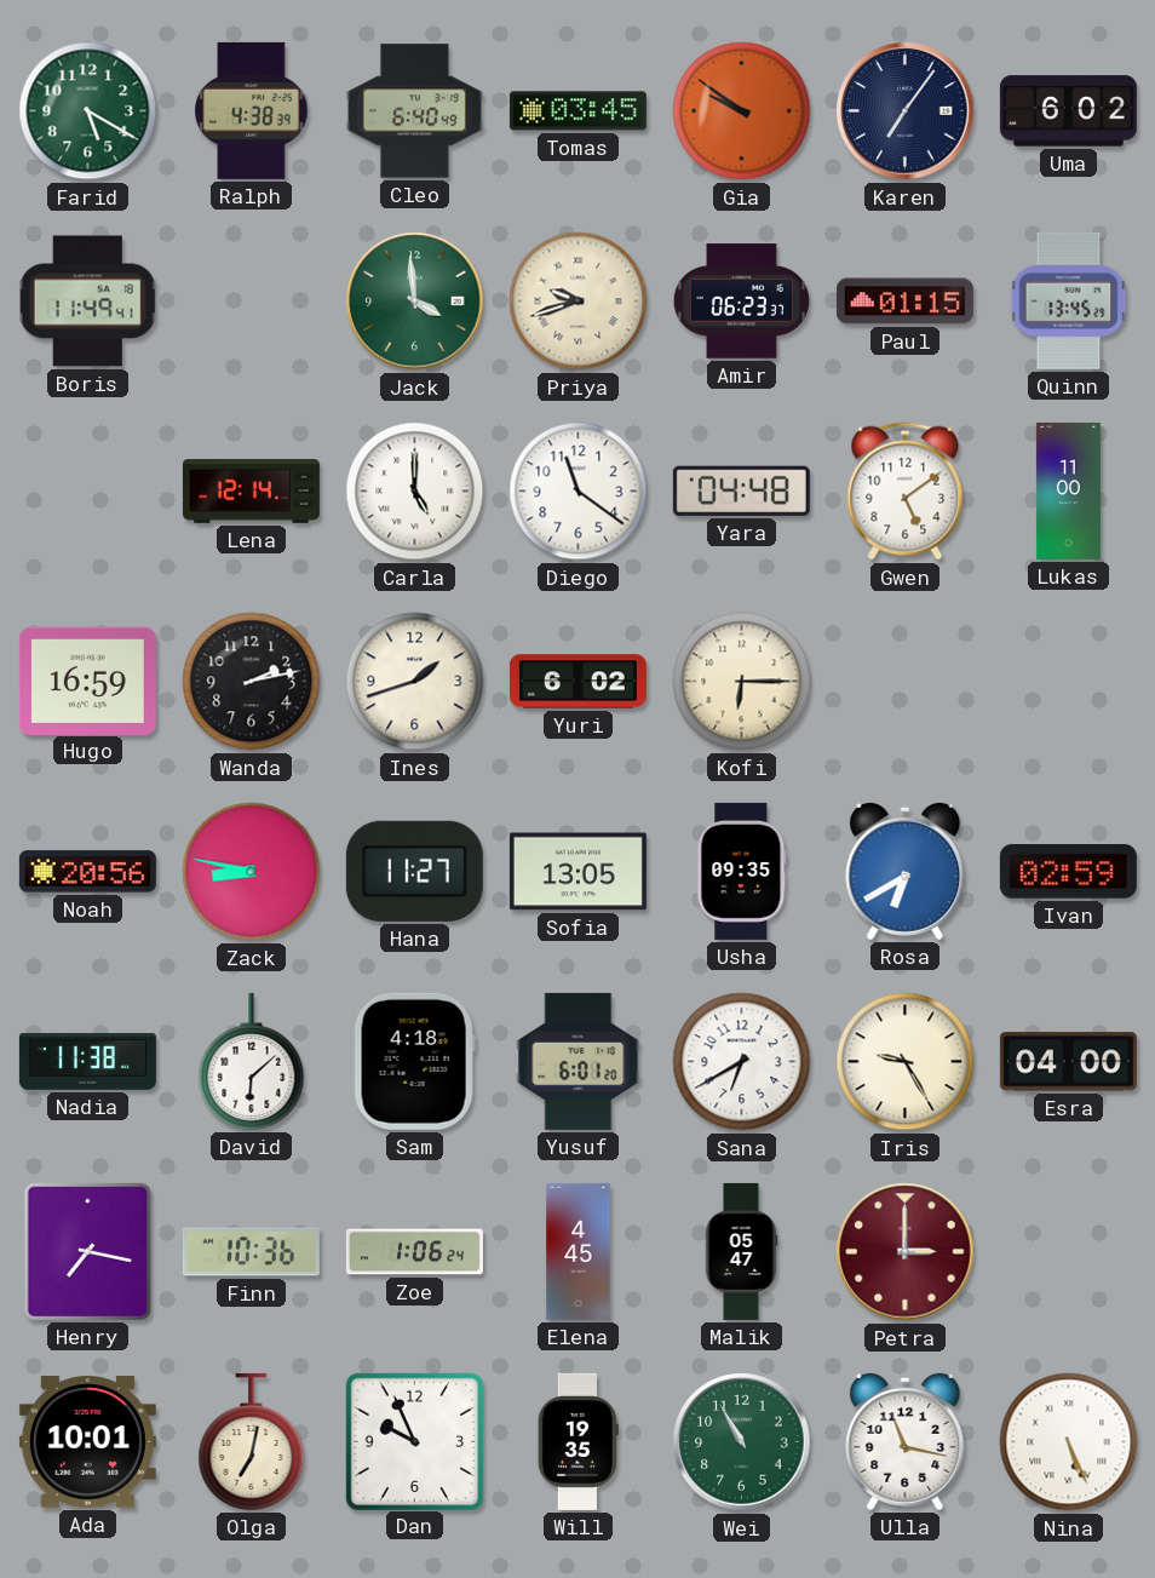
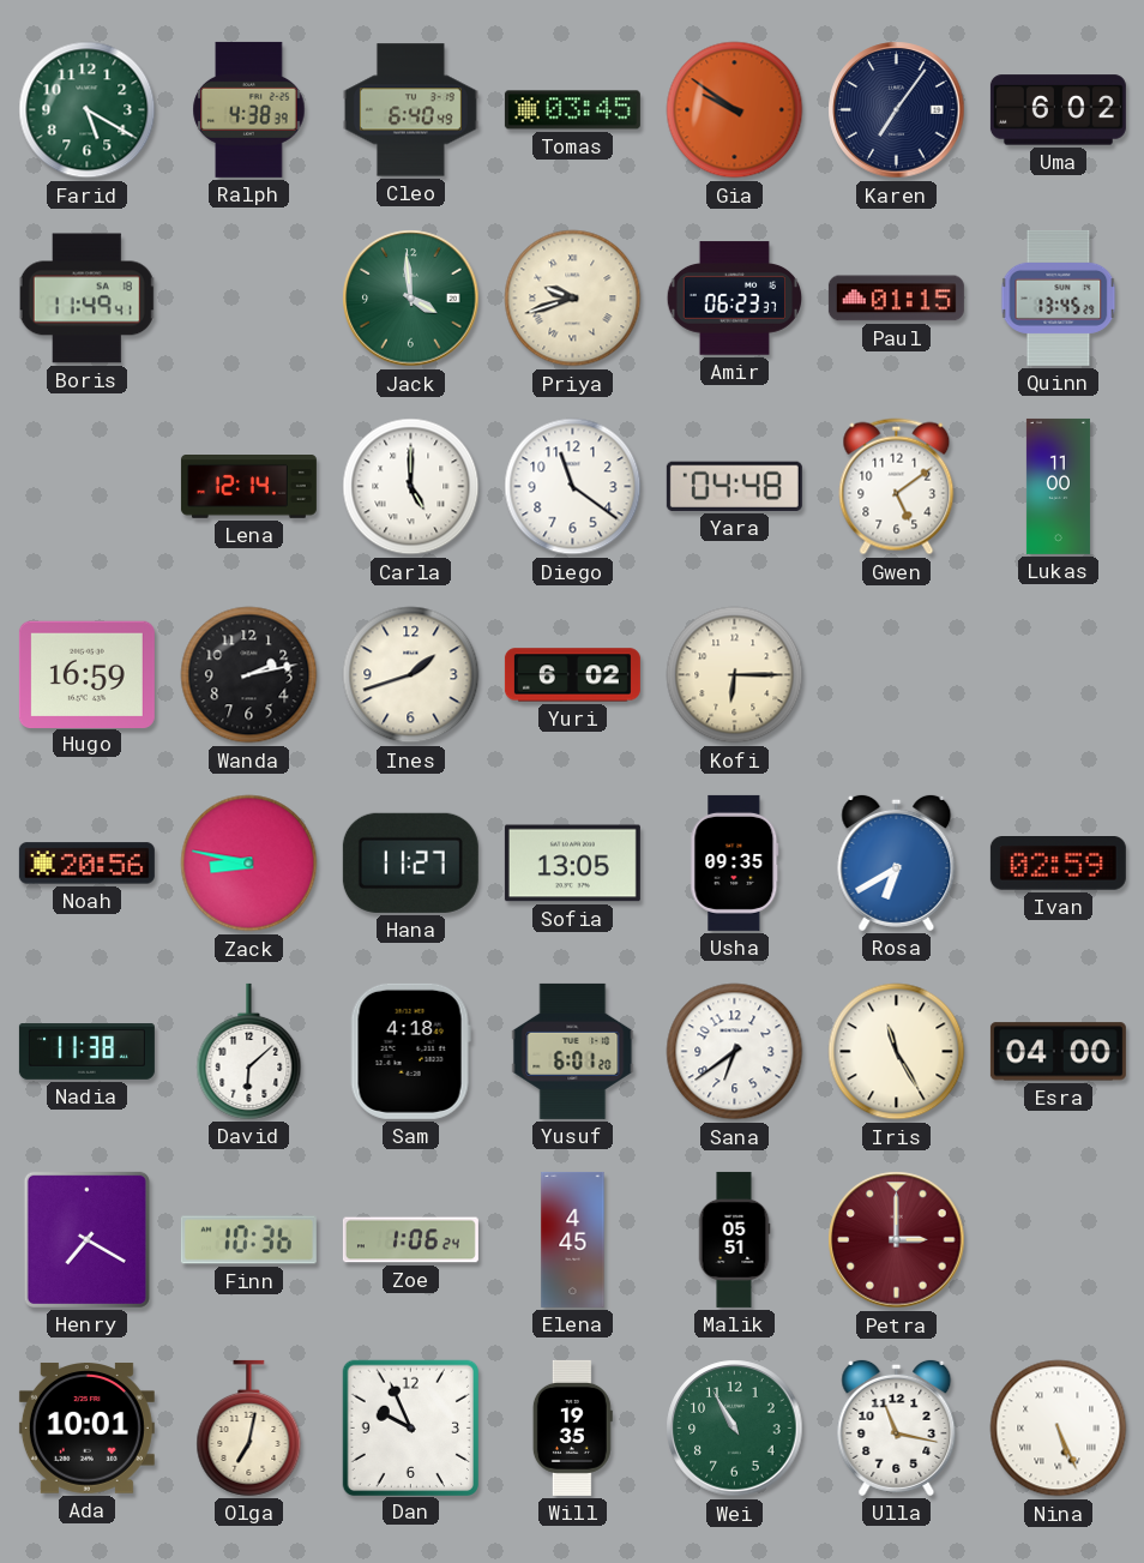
Sana: 6:40 -> 6:39 (735, 1052)
Iris: 9:25 -> 11:25 (897, 1052)
Henry: 7:17 -> 7:20 (86, 1239)
Malik: 05:47 -> 05:51 (734, 1239)
